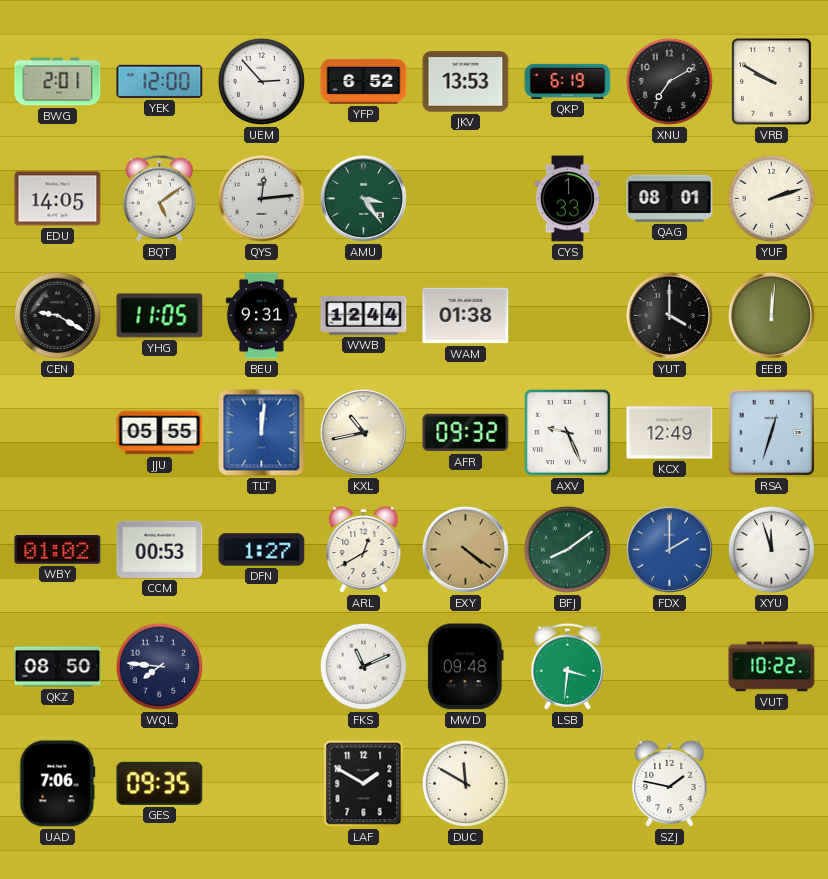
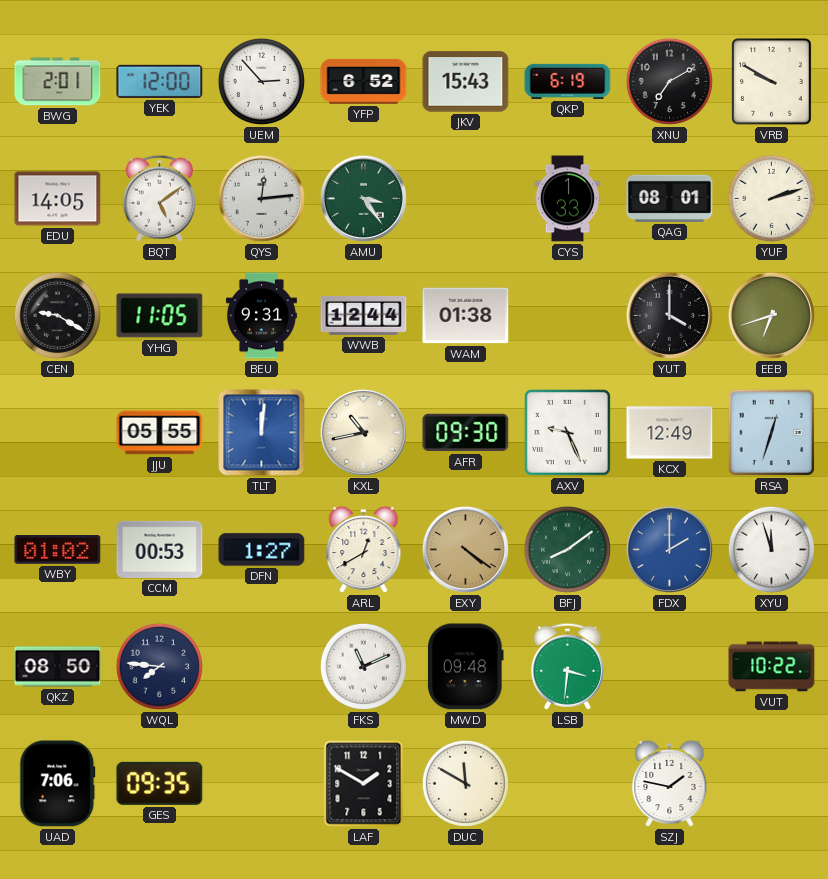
JKV: 13:53 -> 15:43 (466, 82)
EEB: 12:01 -> 6:42 (771, 315)
AFR: 09:32 -> 09:30 (466, 433)
